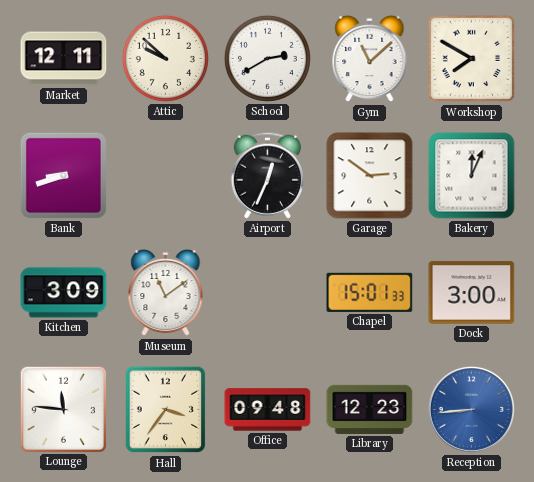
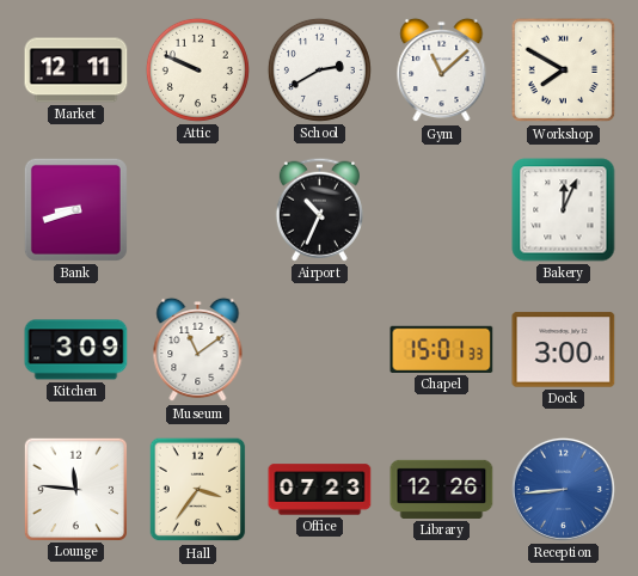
Attic: 9:52 -> 9:49 (197, 69)
Airport: 12:34 -> 10:34 (319, 209)
Garage: 2:51 -> none (370, 176)
Office: 09:48 -> 07:23 (320, 490)
Library: 12:23 -> 12:26 (442, 489)
